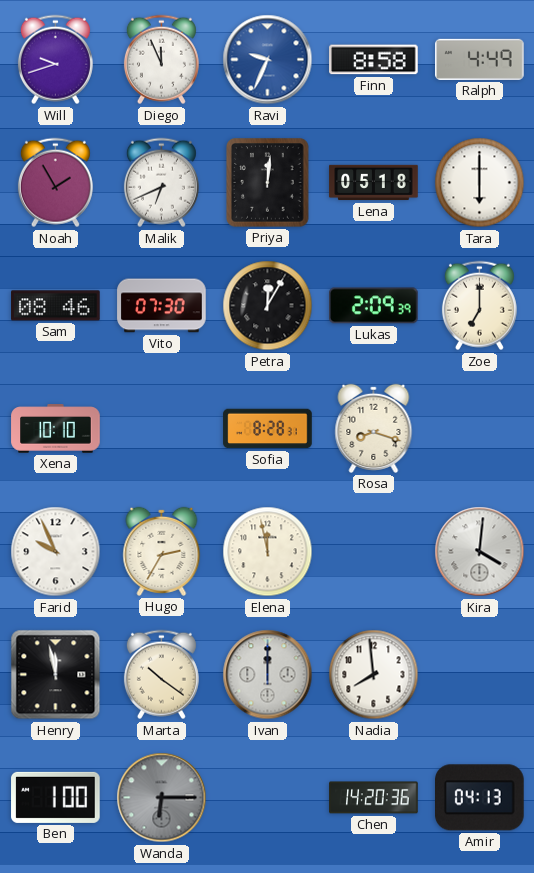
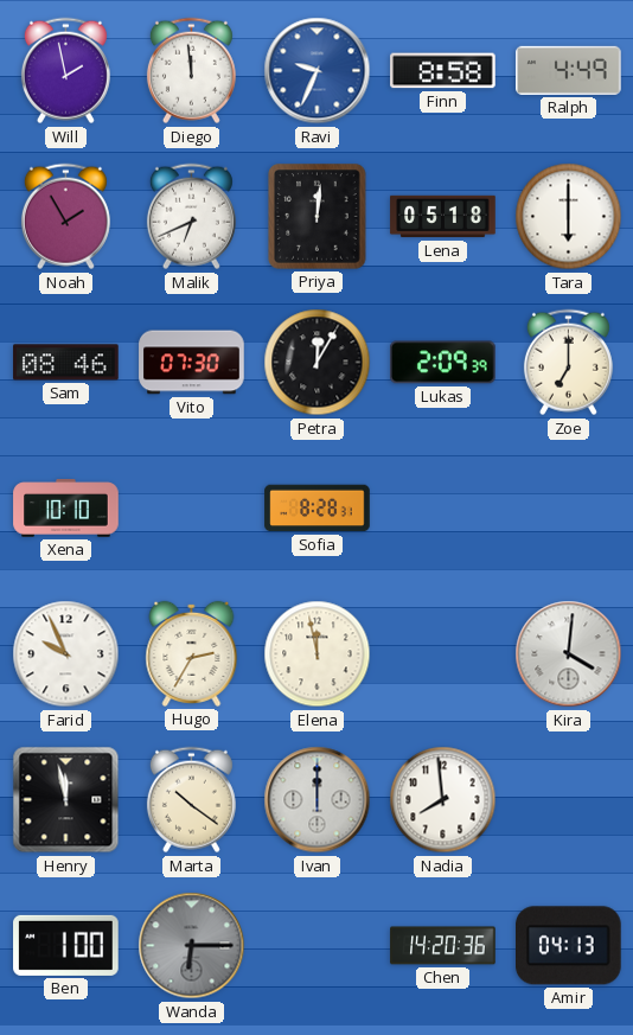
Will: 9:42 -> 1:58 (65, 71)
Diego: 11:56 -> 11:59 (191, 71)
Rosa: 8:18 -> none (374, 428)
